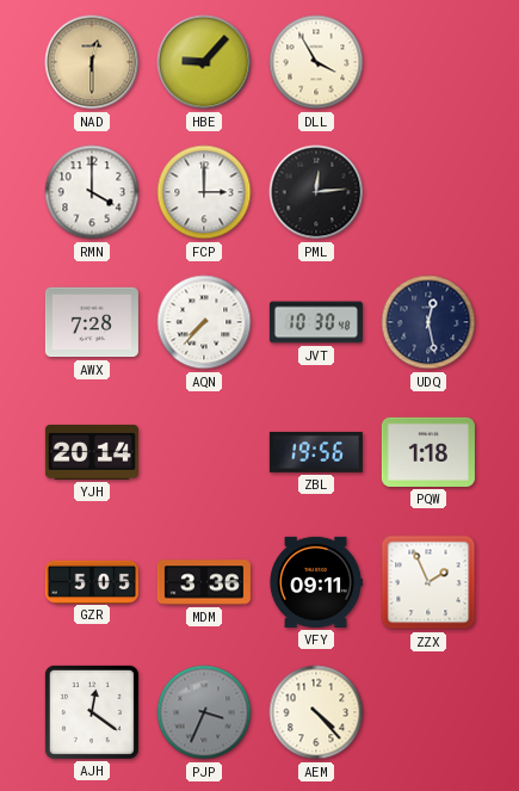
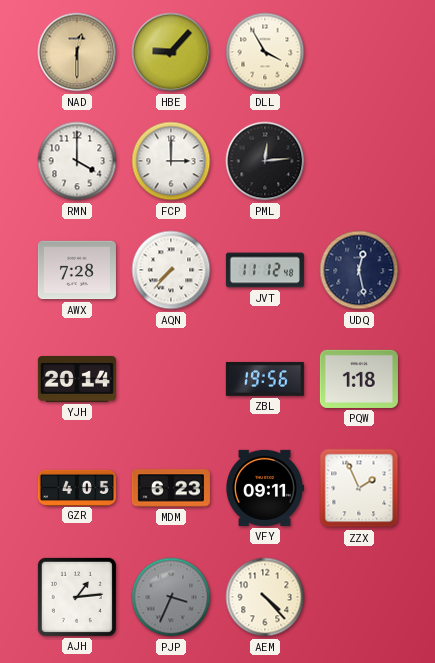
JVT: 10:30 -> 11:12 (265, 270)
GZR: 5:05 -> 4:05 (77, 487)
MDM: 3:36 -> 6:23 (171, 488)
AJH: 12:21 -> 1:14 (77, 597)
